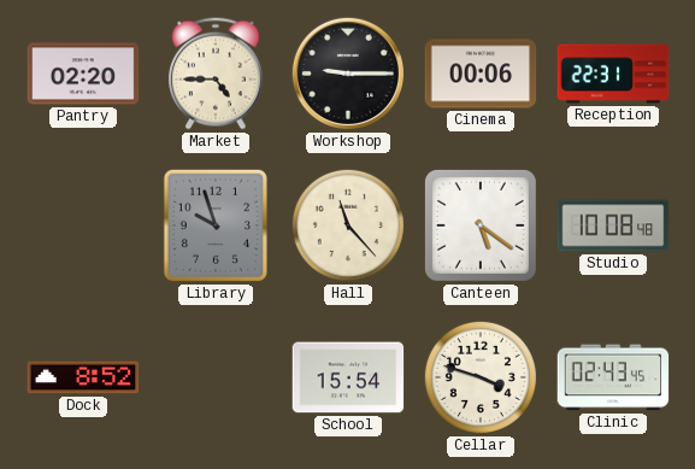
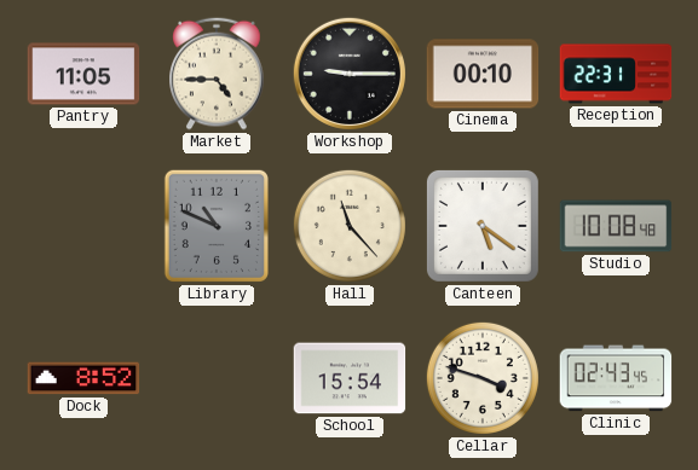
Pantry: 02:20 -> 11:05 (83, 74)
Cinema: 00:06 -> 00:10 (483, 74)
Library: 9:57 -> 10:49 (217, 226)
